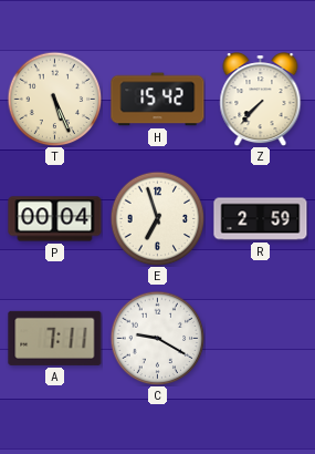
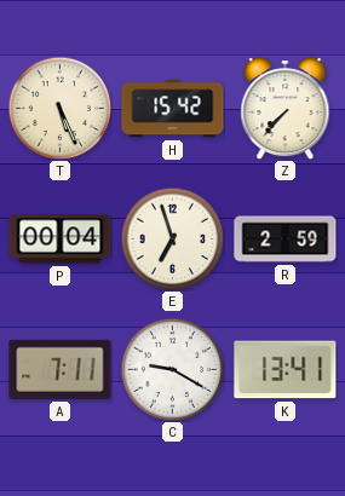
K: none -> 13:41 (286, 370)
